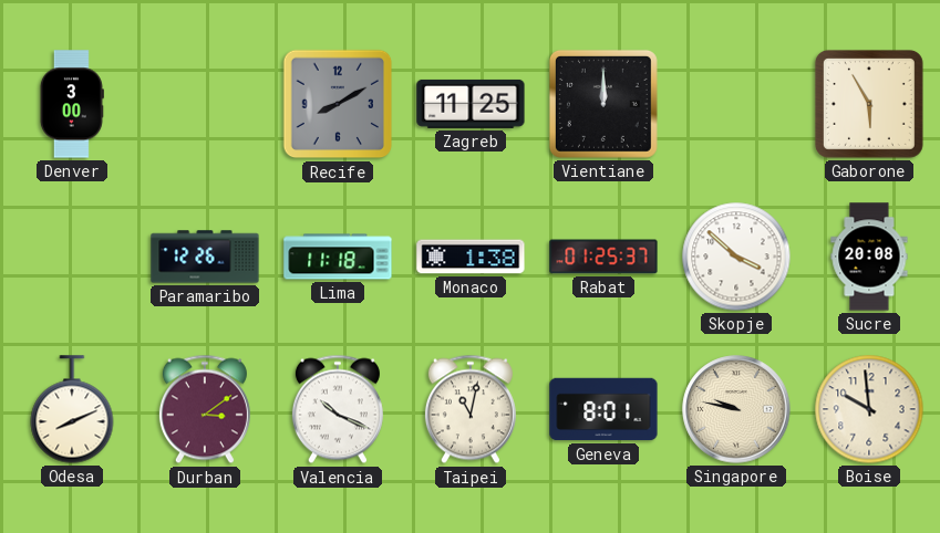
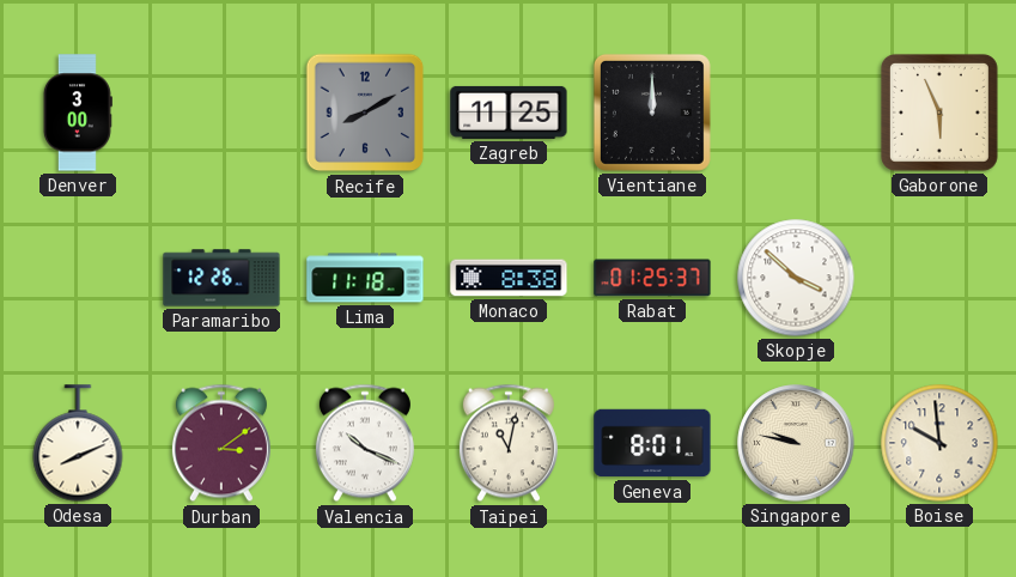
Gaborone: 5:55 -> 5:56 (939, 113)
Monaco: 1:38 -> 8:38 (509, 278)
Sucre: 20:08 -> none (869, 257)
